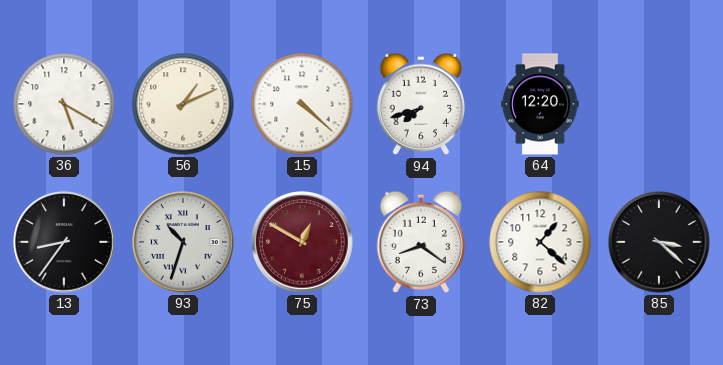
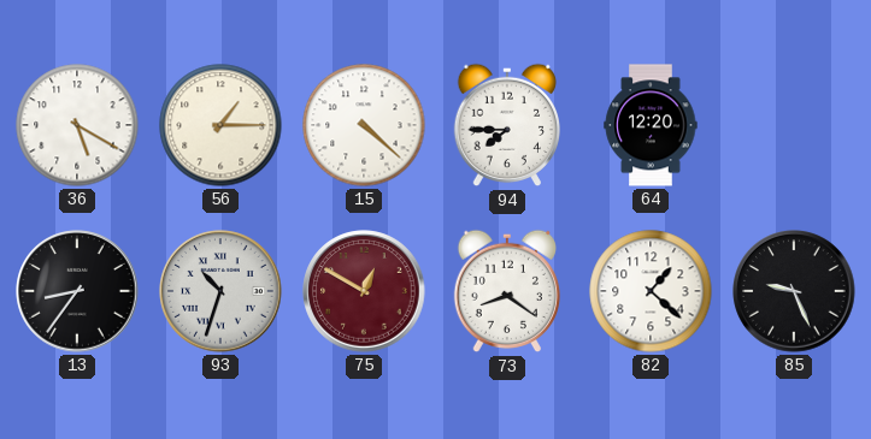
56: 1:11 -> 1:15 (220, 125)
94: 7:42 -> 7:45 (506, 125)
85: 3:22 -> 9:26 (794, 291)
